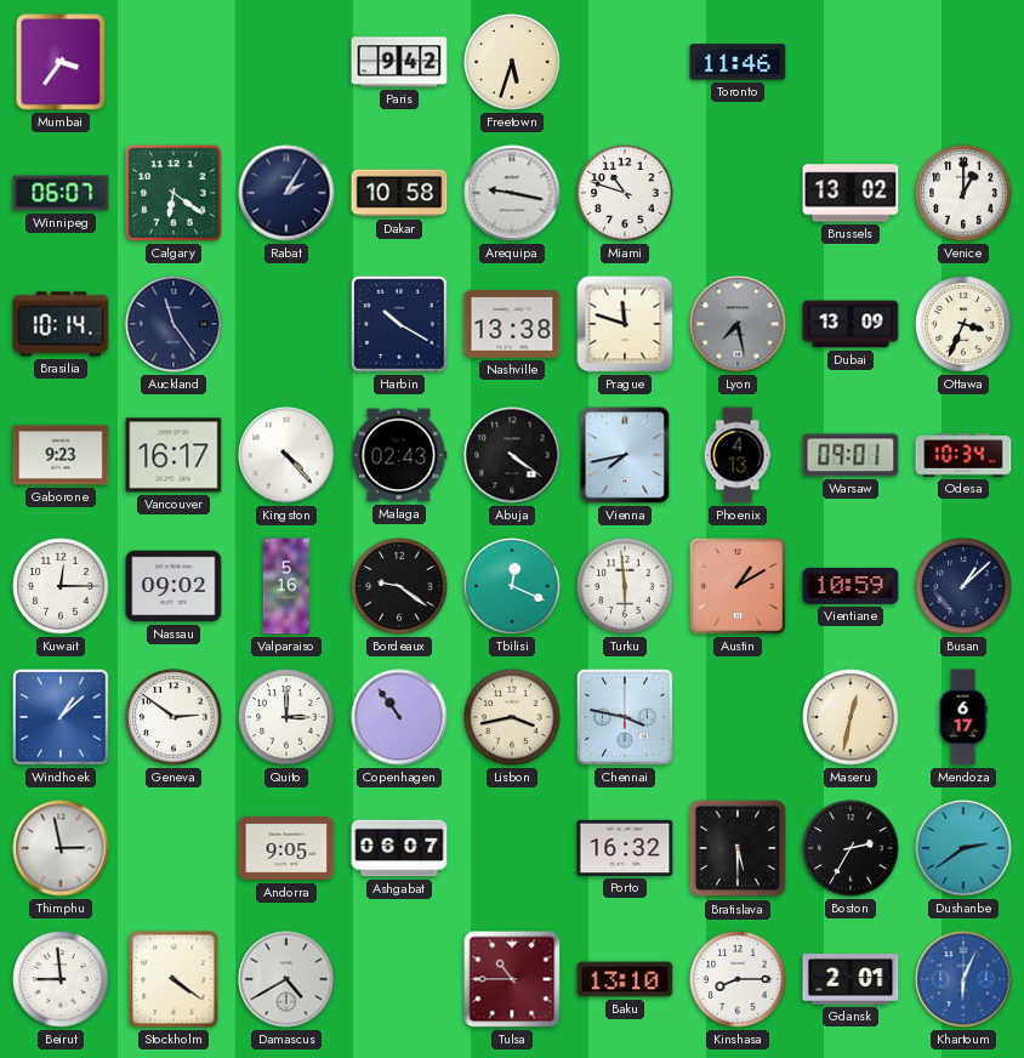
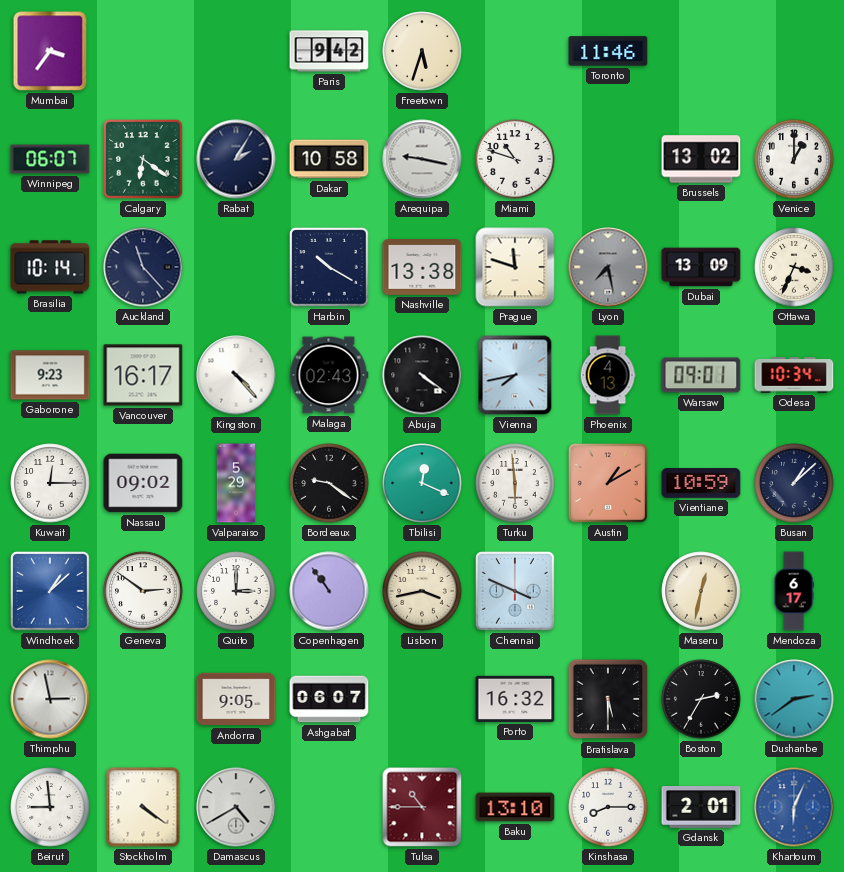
Auckland: 11:24 -> 11:23 (143, 267)
Valparaiso: 5:16 -> 5:29 (236, 483)
Chennai: 3:47 -> 3:49 (515, 591)
